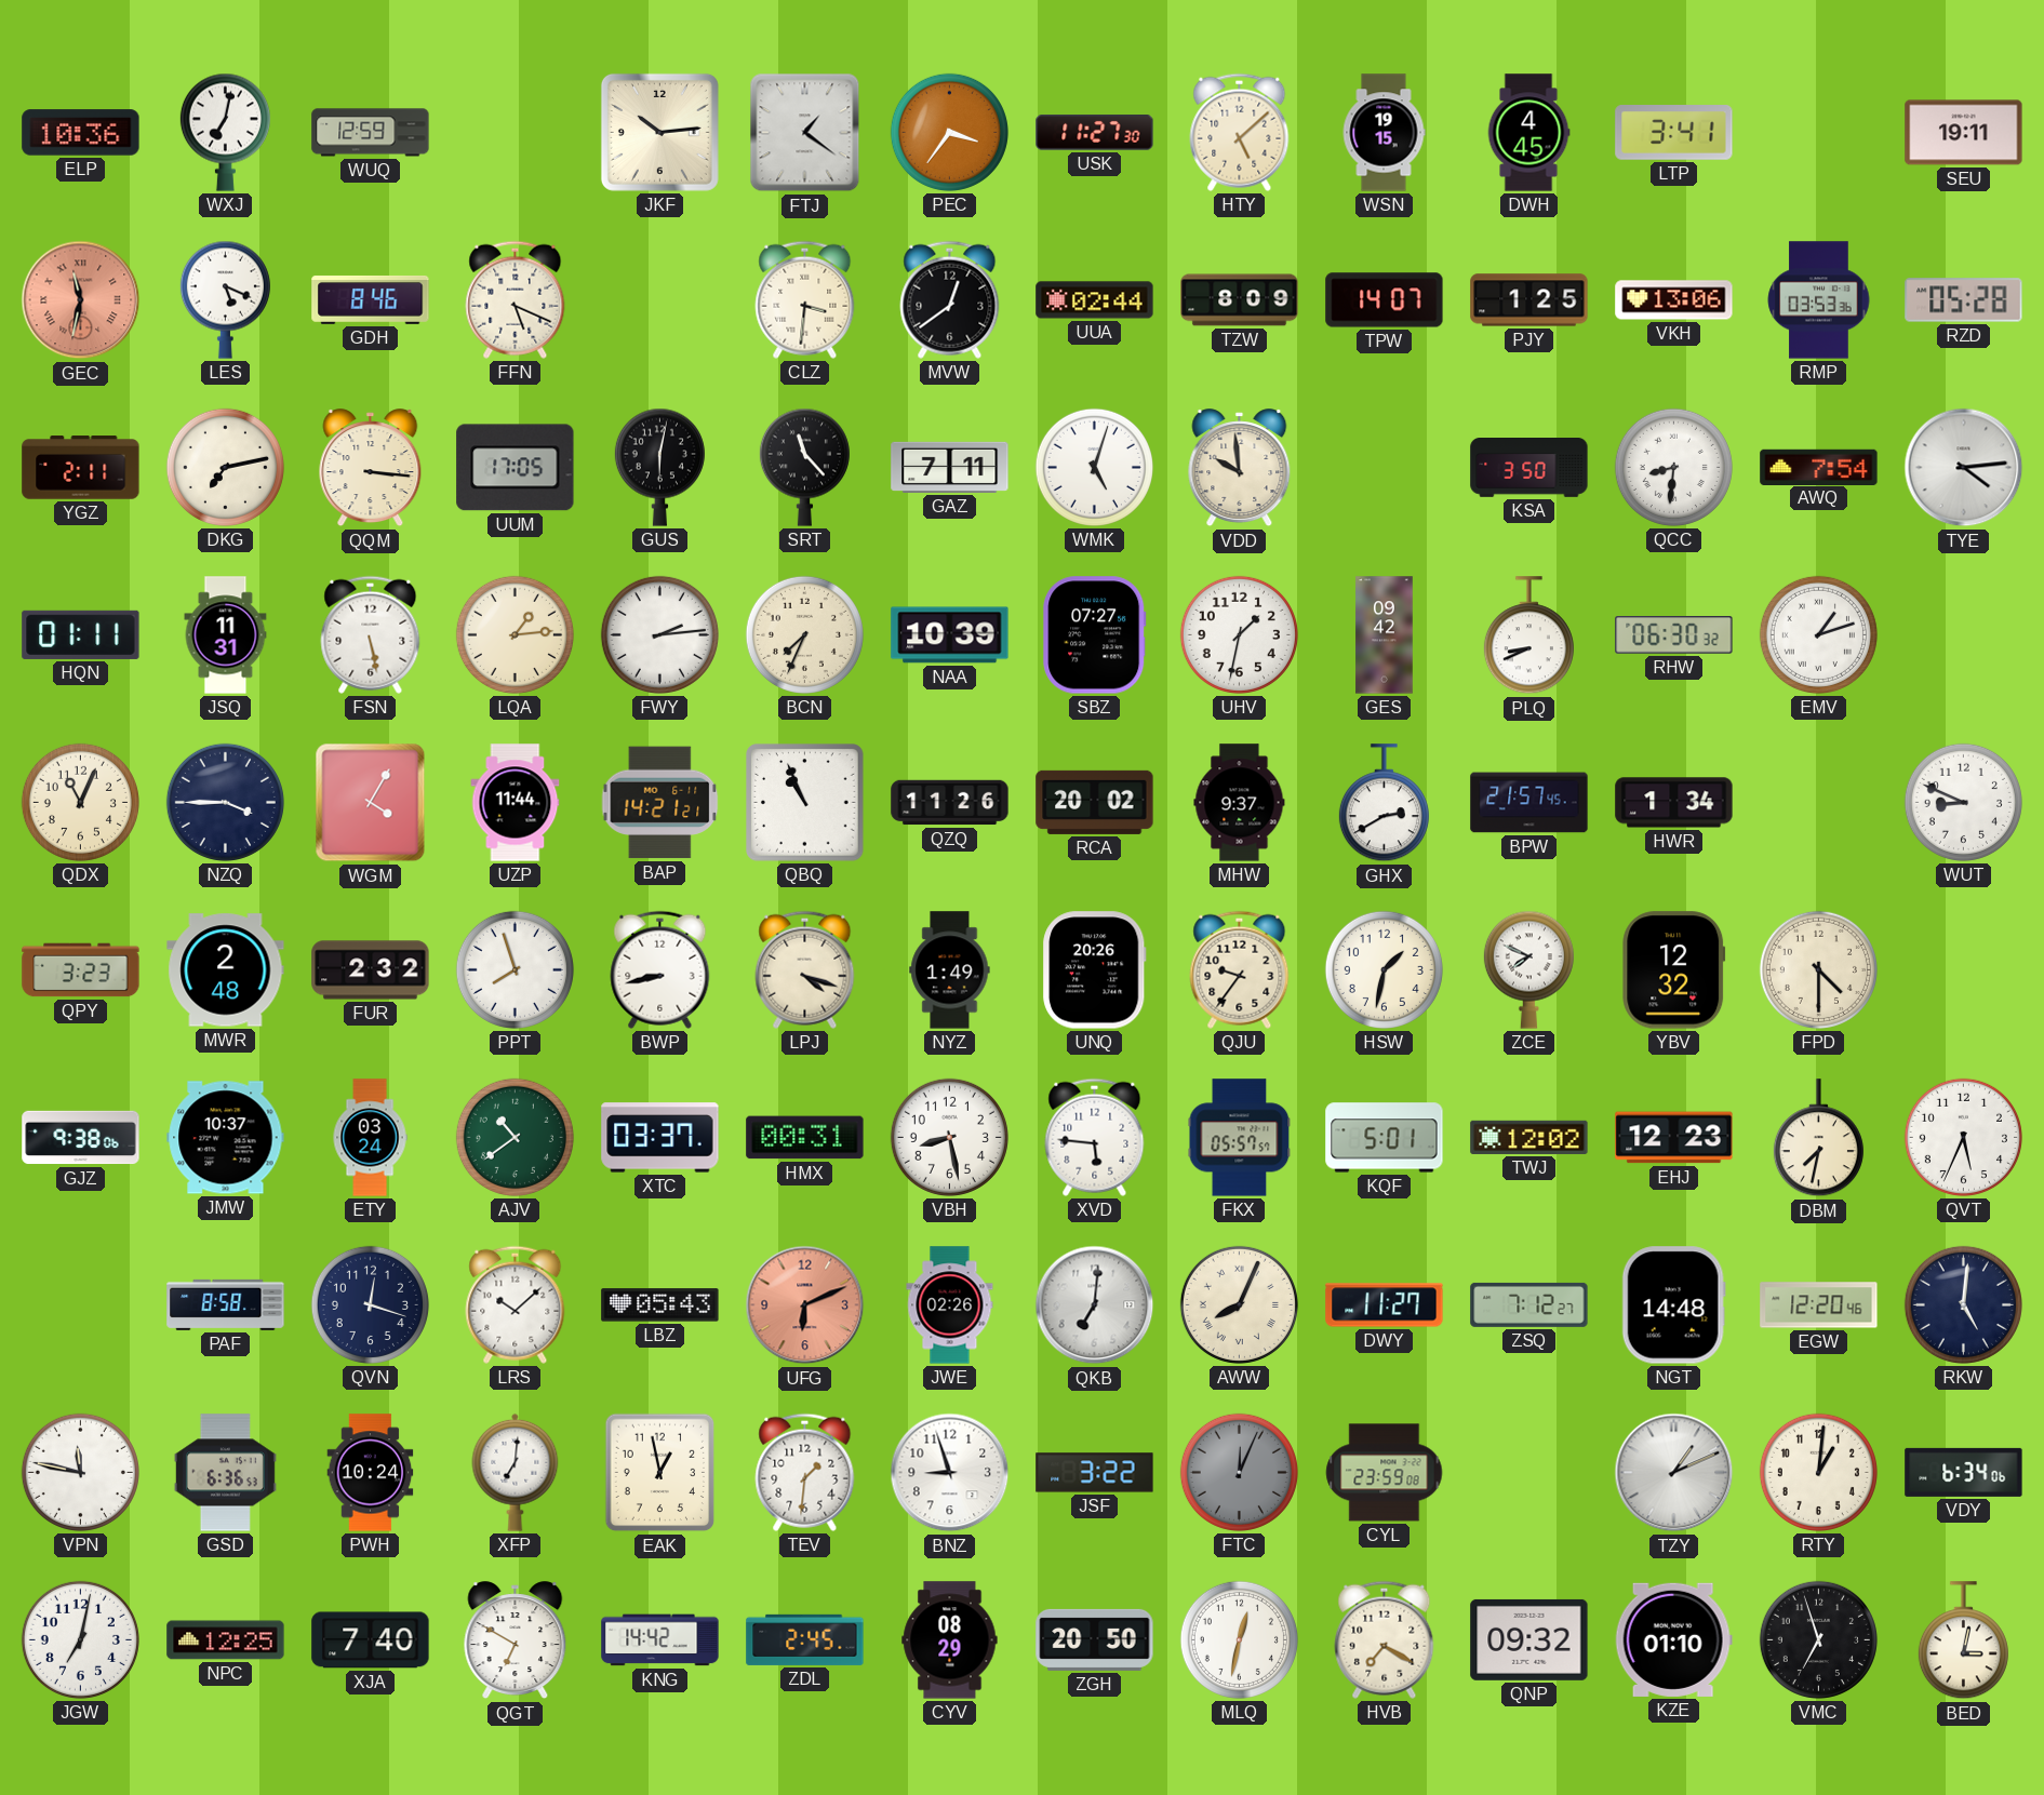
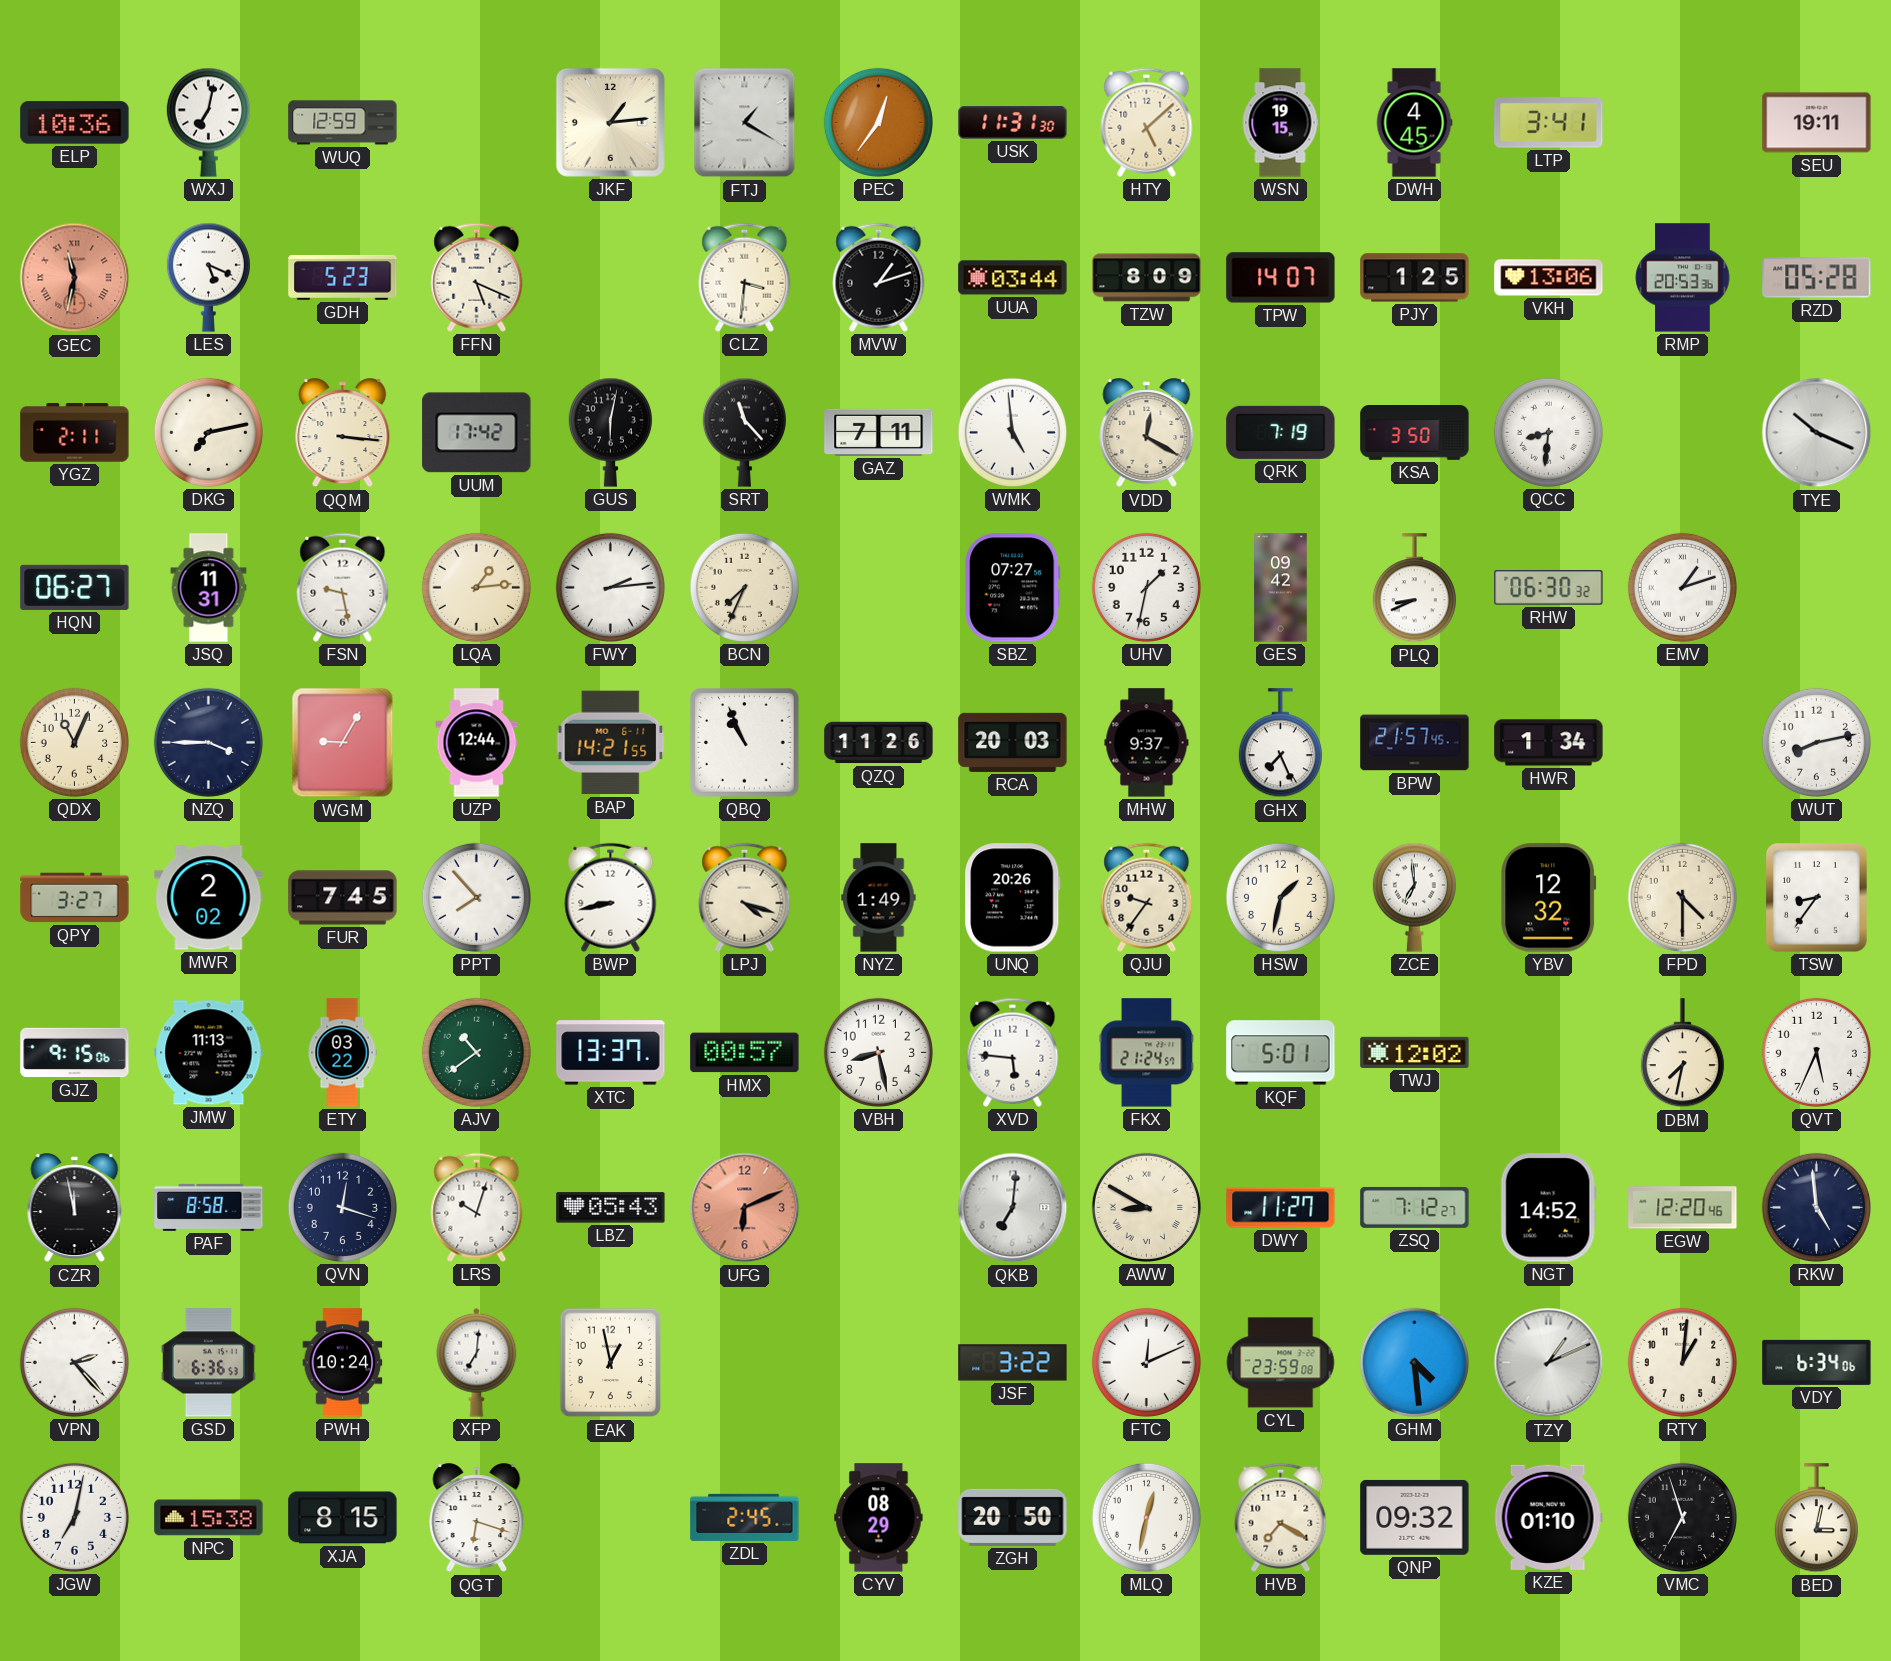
JKF: 10:14 -> 1:14 (610, 122)
FTJ: 1:21 -> 1:20 (745, 123)
PEC: 3:36 -> 12:36 (878, 122)
USK: 11:27 -> 11:31 (1013, 123)
GDH: 8:46 -> 5:23 (343, 278)
MVW: 12:39 -> 1:12 (879, 277)
UUA: 02:44 -> 03:44 (1013, 278)
RMP: 03:53 -> 20:53 (1683, 278)
UUM: 17:05 -> 17:42 (477, 433)
WMK: 5:03 -> 4:59 (1012, 432)
VDD: 9:59 -> 12:20 (1147, 433)
QRK: none -> 7:19 (1281, 432)
AWQ: 7:54 -> none (1819, 467)
TYE: 4:14 -> 10:19 (1817, 433)
HQN: 01:11 -> 06:27 (75, 587)
FSN: 5:28 -> 9:28 (343, 587)
NAA: 10:39 -> none (950, 635)
WGM: 4:05 -> 9:05 (343, 743)
UZP: 11:44 -> 12:44 (477, 743)
BAP: 14:21:21 -> 14:21:55 (611, 743)
RCA: 20:02 -> 20:03 (1013, 742)
GHX: 2:40 -> 7:26 (1280, 743)
WUT: 8:49 -> 8:13 (1816, 742)
QPY: 3:23 -> 3:27 (75, 898)
MWR: 2:48 -> 2:02 (209, 898)
FUR: 2:32 -> 7:45 (343, 898)
PPT: 7:57 -> 7:53 (476, 897)
ZCE: 7:49 -> 6:59 (1414, 897)
TSW: none -> 8:36 (1816, 897)
GJZ: 9:38 -> 9:15 (75, 1053)
JMW: 10:37 -> 11:13 (209, 1053)
ETY: 03:24 -> 03:22 (342, 1053)
XTC: 03:37 -> 13:37 (611, 1053)
HMX: 00:31 -> 00:57 (745, 1053)
FKX: 05:57 -> 21:24 (1147, 1053)
EHJ: 12:23 -> none (1674, 1138)
CZR: none -> 11:58 (75, 1208)
LRS: 10:08 -> 10:03 (477, 1207)
JWE: 02:26 -> none (950, 1305)
AWW: 8:04 -> 8:50 (1146, 1207)
NGT: 14:48 -> 14:52 (1548, 1208)
RKW: 5:01 -> 4:59 (1816, 1207)
VPN: 11:47 -> 2:23 (74, 1362)
TEV: 1:31 -> none (805, 1472)
BNZ: 8:57 -> none (950, 1473)
FTC: 12:04 -> 12:11 (1146, 1362)
FTC dial: grey -> white (1146, 1362)
GHM: none -> 4:29 (1414, 1362)
NPC: 12:25 -> 15:38 (209, 1518)
XJA: 7:40 -> 8:15 (343, 1518)
QGT: 6:50 -> 6:18 (477, 1518)
KNG: 14:42 -> none (660, 1640)
